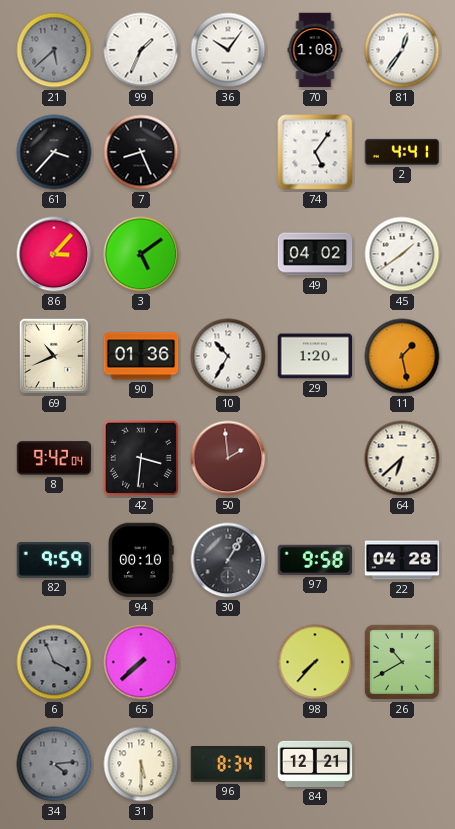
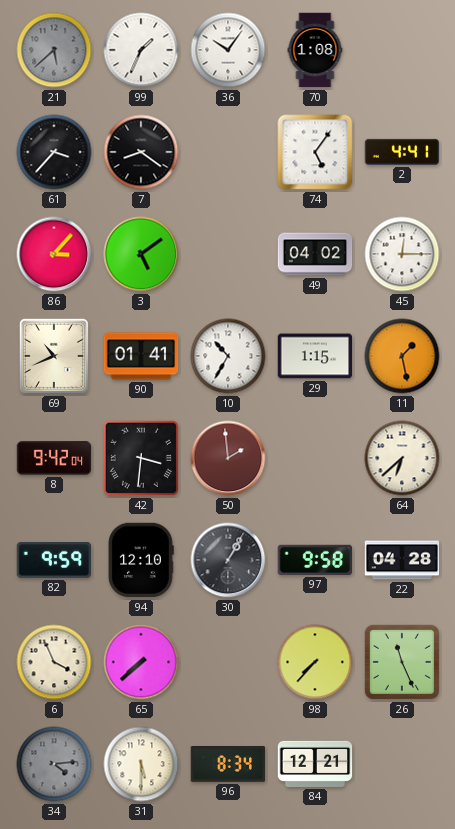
81: 12:36 -> none (402, 50)
7: 8:26 -> 8:21 (141, 152)
45: 1:39 -> 12:15 (402, 254)
90: 01:36 -> 01:41 (141, 356)
29: 1:20 -> 1:15 (315, 356)
94: 00:10 -> 12:10 (141, 560)
6 dial: grey -> cream (54, 662)
26: 10:40 -> 11:26 (402, 662)
